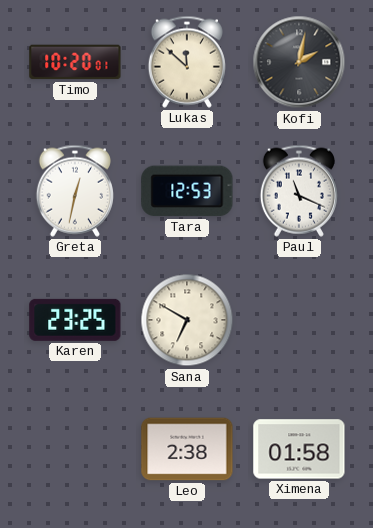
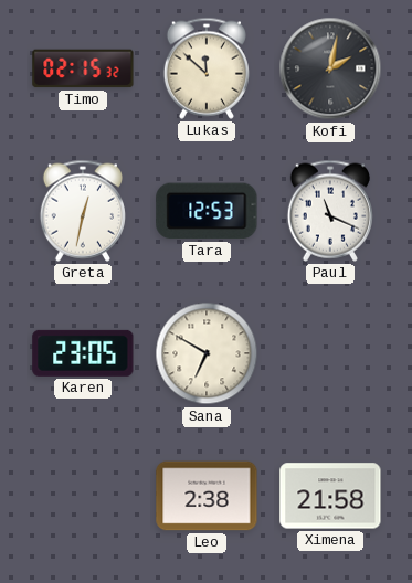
Timo: 10:20 -> 02:15 (83, 68)
Karen: 23:25 -> 23:05 (83, 353)
Ximena: 01:58 -> 21:58 (330, 496)
